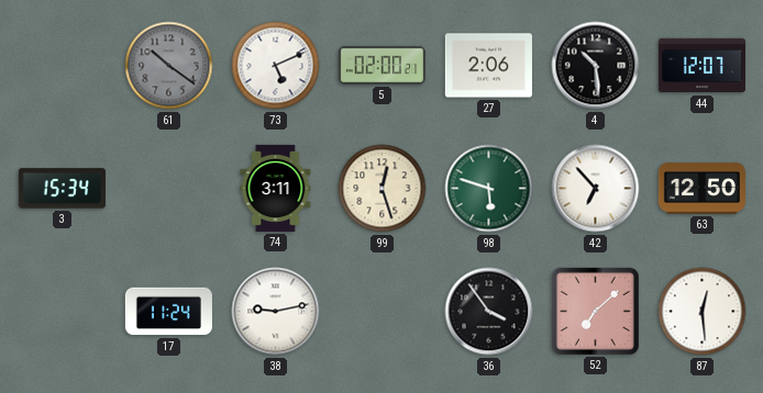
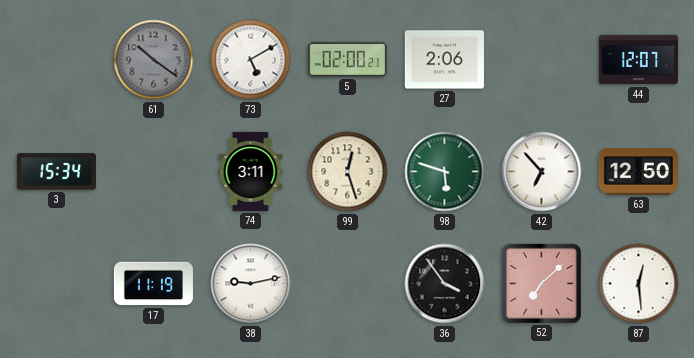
73: 5:11 -> 5:10 (251, 60)
4: 10:29 -> none (596, 66)
17: 11:24 -> 11:19 (153, 284)
